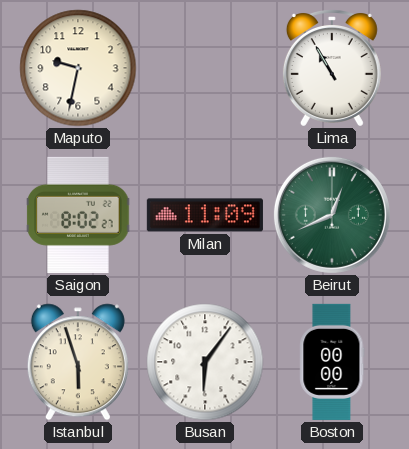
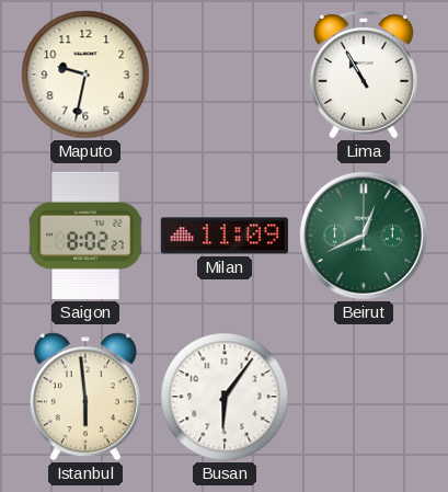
Istanbul: 5:57 -> 5:59 (85, 397)
Boston: 00:00 -> none (332, 362)
